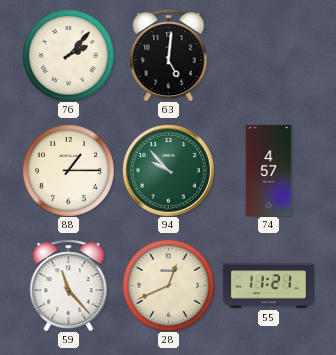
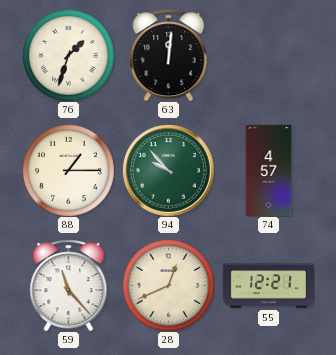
76: 2:07 -> 1:33 (68, 55)
63: 5:01 -> 12:01 (169, 55)
55: 11:21 -> 12:21 (268, 286)
